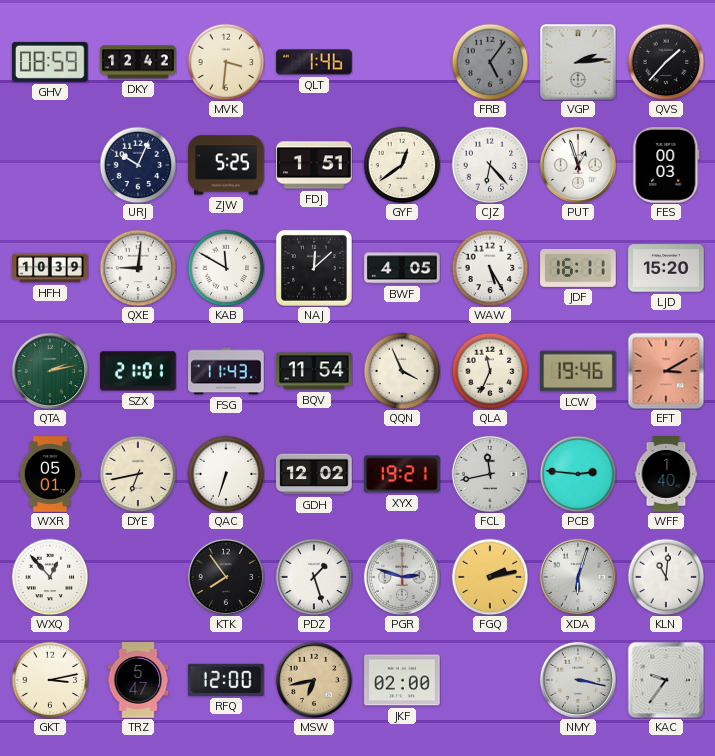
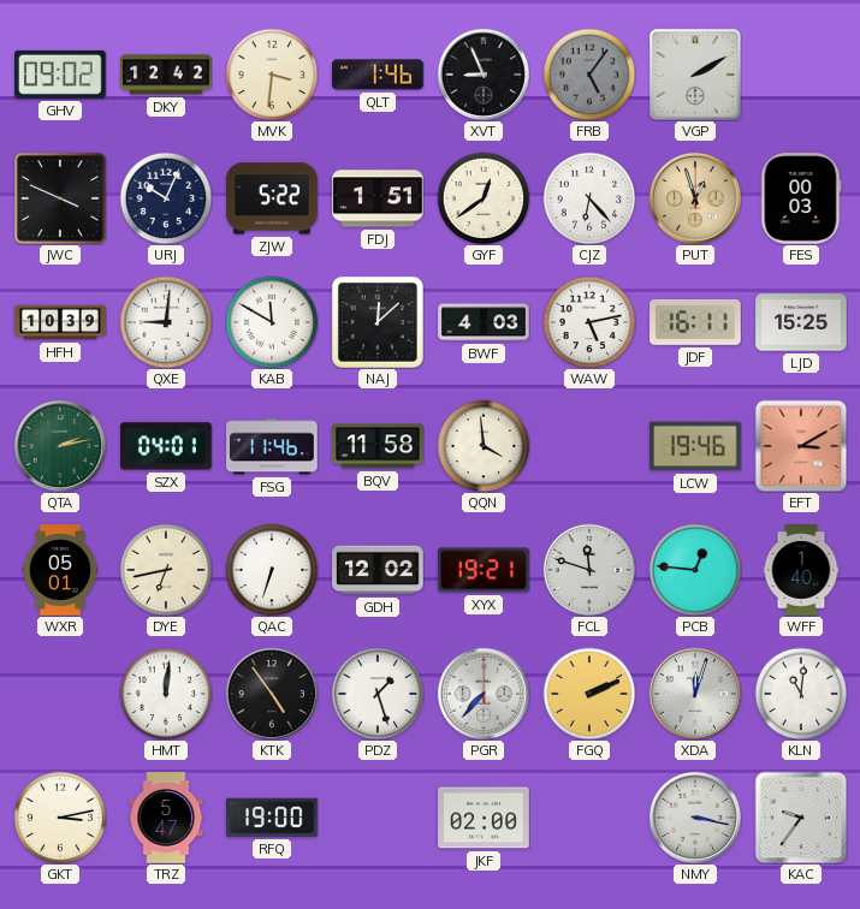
GHV: 08:59 -> 09:02 (61, 75)
XVT: none -> 8:56 (482, 73)
VGP: 2:14 -> 2:10 (695, 75)
QVS: 1:37 -> none (666, 62)
JWC: none -> 3:49 (60, 198)
ZJW: 5:25 -> 5:22 (272, 198)
PUT dial: white -> champagne (694, 197)
BWF: 4:05 -> 4:03 (484, 322)
WAW: 5:25 -> 5:13 (589, 322)
LJD: 15:20 -> 15:25 (801, 322)
SZX: 21:01 -> 04:01 (166, 446)
FSG: 11:43 -> 11:46 (272, 446)
BQV: 11:54 -> 11:58 (378, 446)
QQN: 3:56 -> 3:59 (484, 446)
QLA: 11:34 -> none (490, 371)
FCL: 11:43 -> 11:48 (588, 569)
PCB: 2:46 -> 12:46 (695, 570)
WXQ: 12:53 -> none (50, 577)
HMT: none -> 12:01 (166, 694)
KTK: 7:54 -> 4:54 (271, 693)
PGR: 2:48 -> 7:37 (482, 693)
FGQ: 2:13 -> 2:11 (589, 694)
XDA: 6:03 -> 12:03 (694, 693)
RFQ: 12:00 -> 19:00 (273, 818)
MSW: 6:43 -> none (313, 679)
